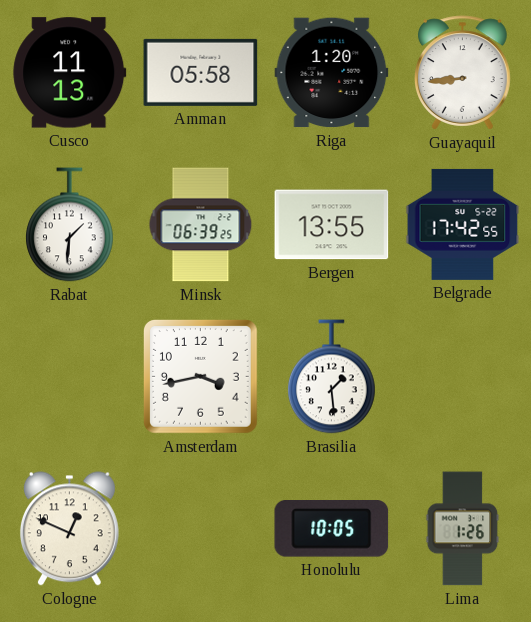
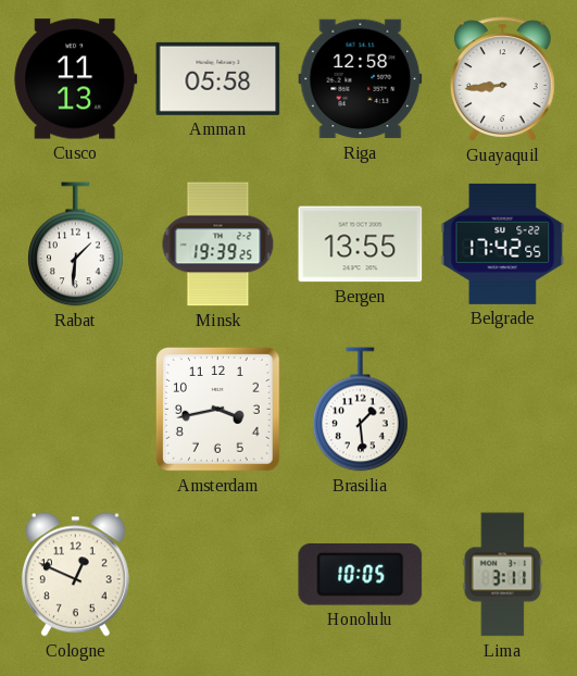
Riga: 1:20 -> 12:58 (361, 79)
Minsk: 06:39 -> 19:39 (218, 245)
Lima: 1:26 -> 3:11 (503, 575)
